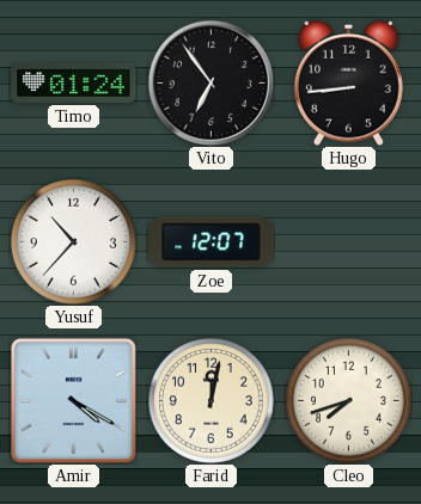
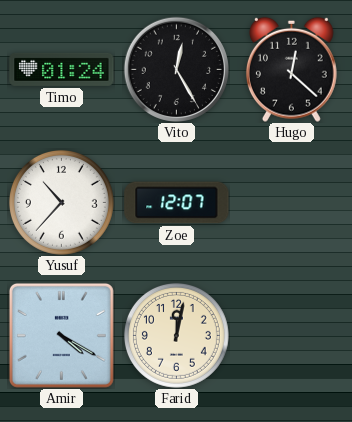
Vito: 6:54 -> 12:25 (176, 69)
Hugo: 8:44 -> 12:22 (291, 69)
Cleo: 7:42 -> none (348, 400)
